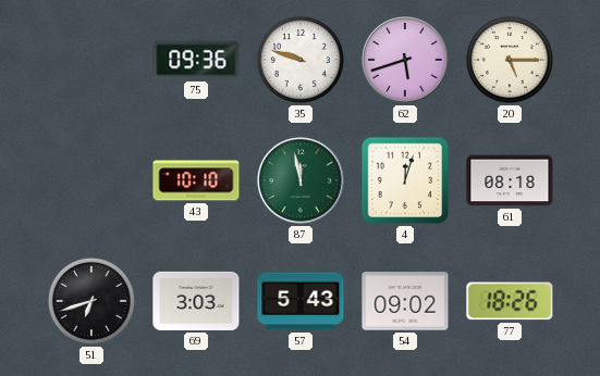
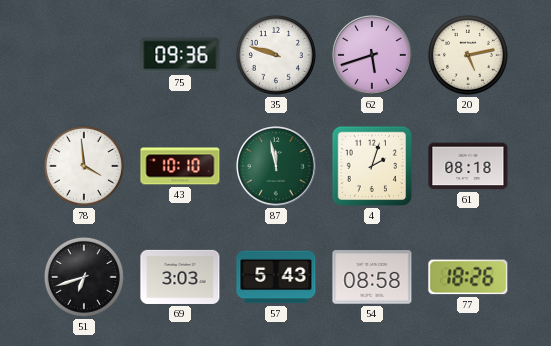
20: 5:15 -> 5:13 (468, 55)
78: none -> 3:59 (84, 166)
4: 12:03 -> 2:03 (372, 166)
54: 09:02 -> 08:58 (372, 277)
